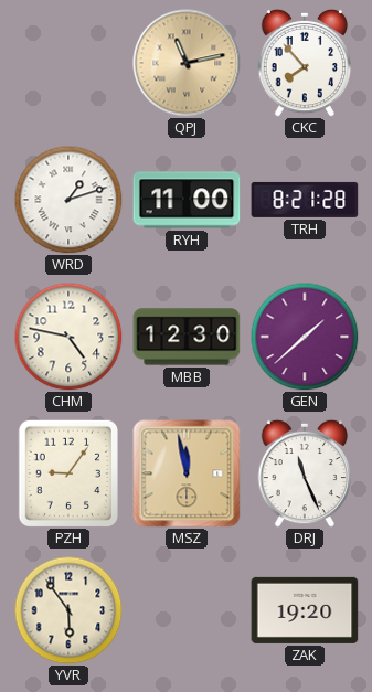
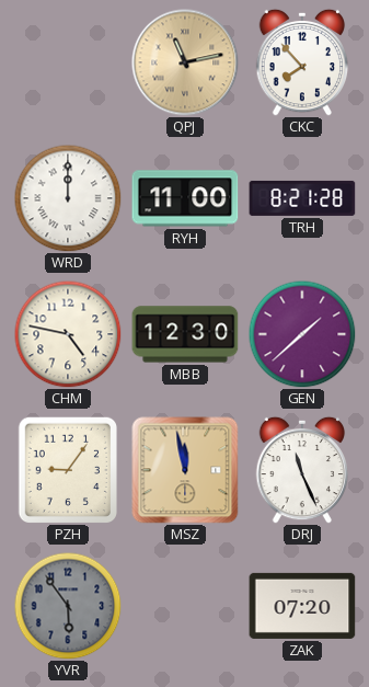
WRD: 1:12 -> 12:00 (68, 198)
YVR dial: cream -> grey (68, 606)
ZAK: 19:20 -> 07:20 (302, 606)
